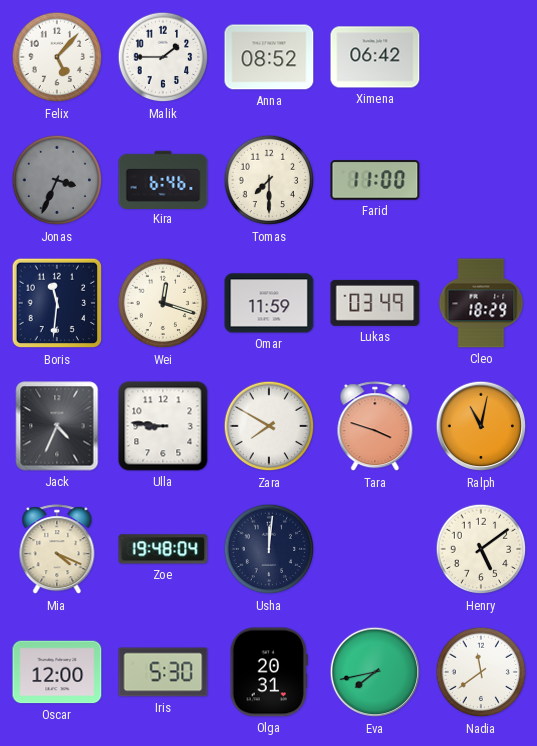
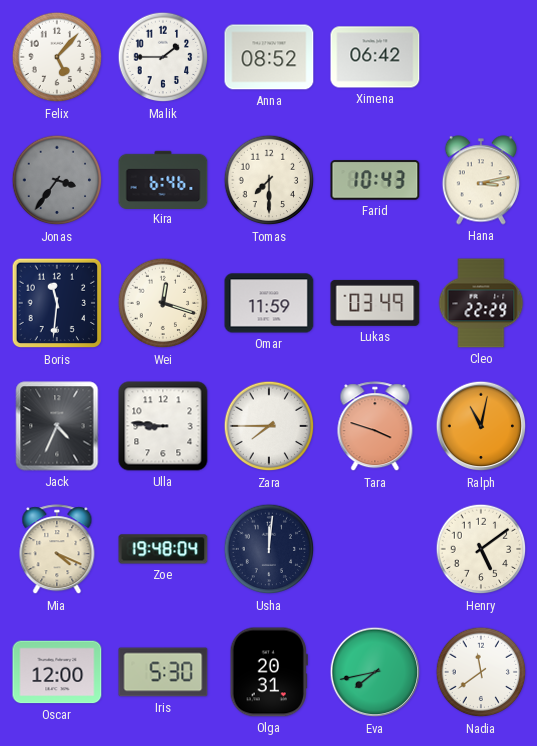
Jonas: 3:34 -> 3:36 (57, 180)
Farid: 11:00 -> 10:43 (375, 180)
Hana: none -> 3:13 (481, 180)
Cleo: 18:29 -> 22:29 (481, 303)
Zara: 7:50 -> 7:45 (269, 426)
